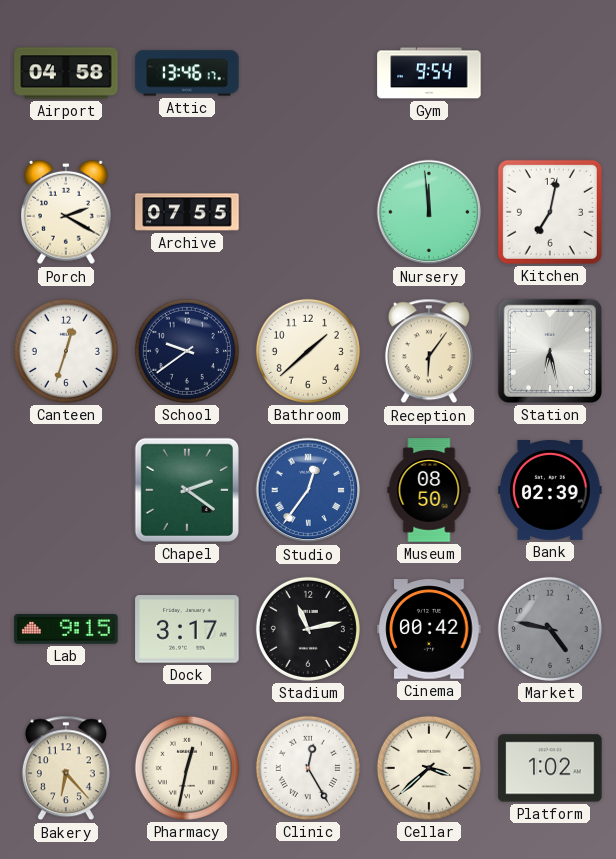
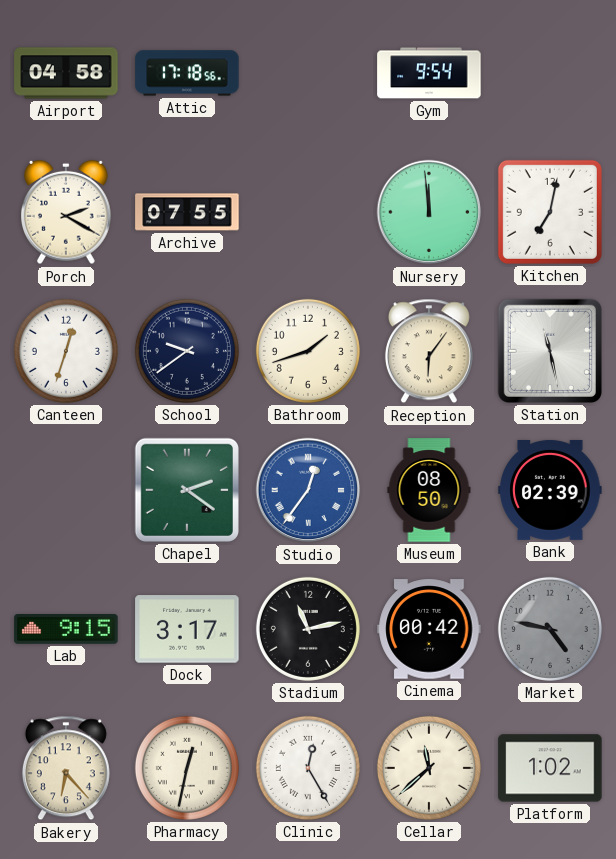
Attic: 13:46 -> 17:18 (187, 73)
Bathroom: 1:38 -> 1:42 (308, 351)
Station: 6:28 -> 11:28 (550, 351)
Cellar: 3:38 -> 11:38 (429, 768)
